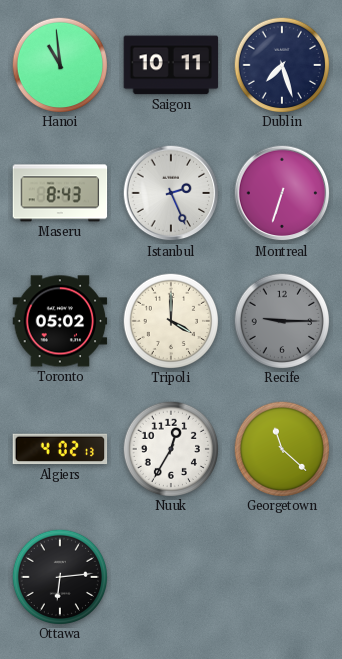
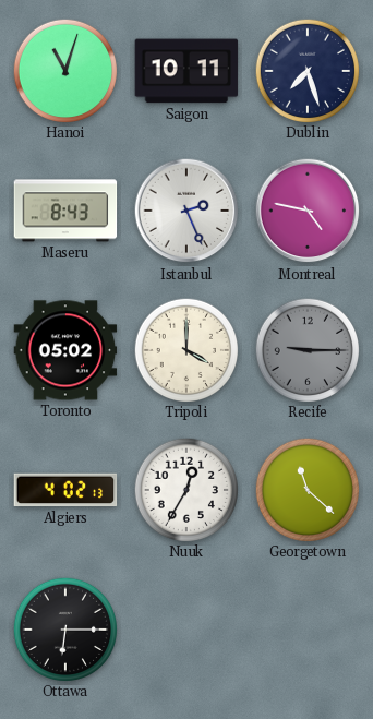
Hanoi: 10:59 -> 11:03 (64, 70)
Montreal: 6:33 -> 4:47 (308, 211)
Ottawa: 6:14 -> 6:15 (64, 628)
